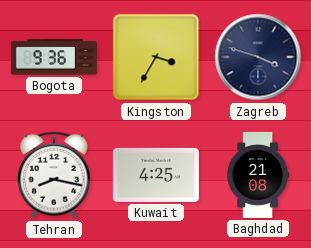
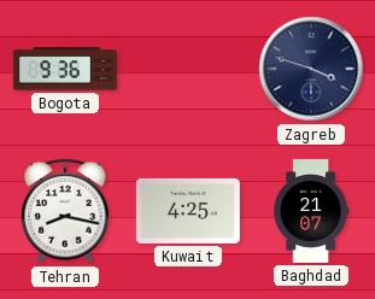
Kingston: 3:35 -> none (156, 57)
Baghdad: 21:08 -> 21:07 (311, 211)
